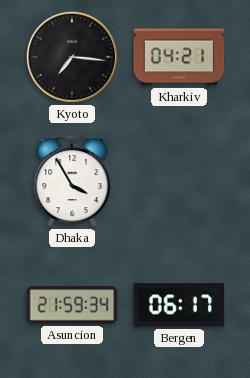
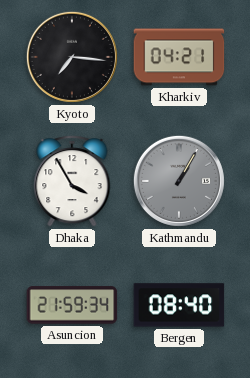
Kathmandu: none -> 1:05 (179, 181)
Bergen: 06:17 -> 08:40 (179, 305)
